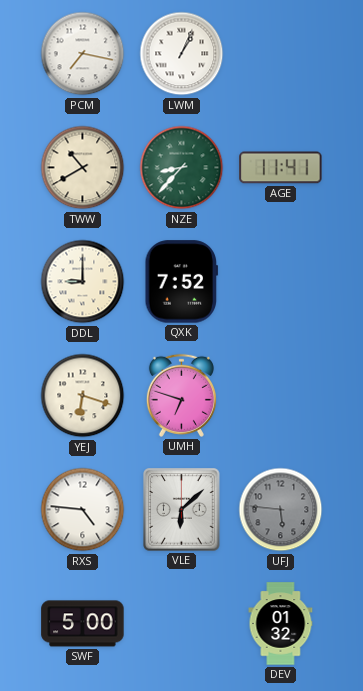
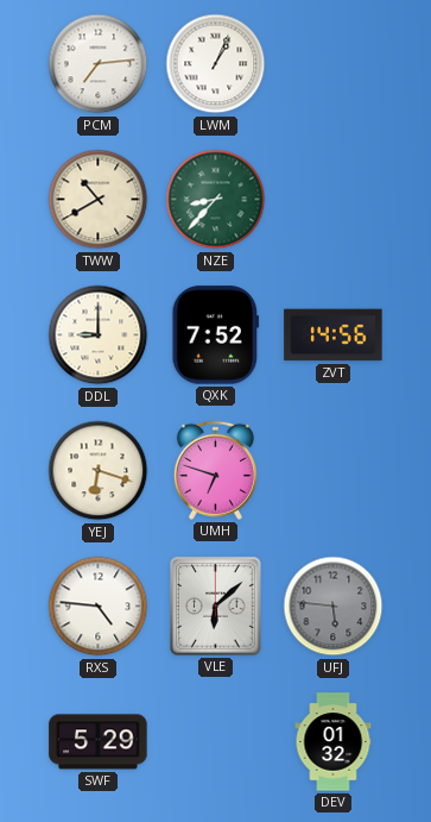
PCM: 7:17 -> 7:14 (99, 64)
AGE: 11:41 -> none (281, 168)
ZVT: none -> 14:56 (334, 335)
SWF: 5:00 -> 5:29 (99, 742)
